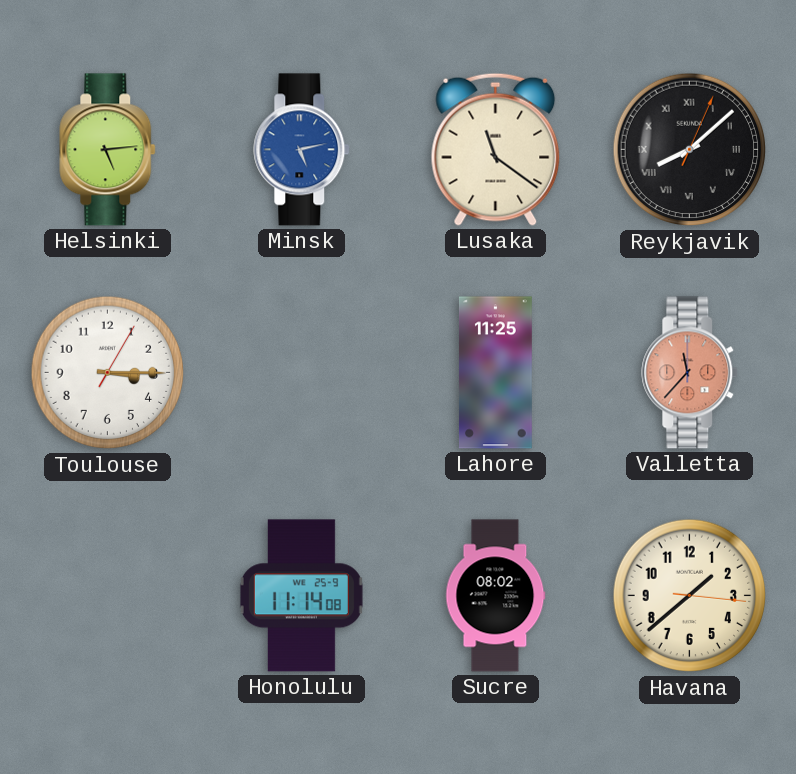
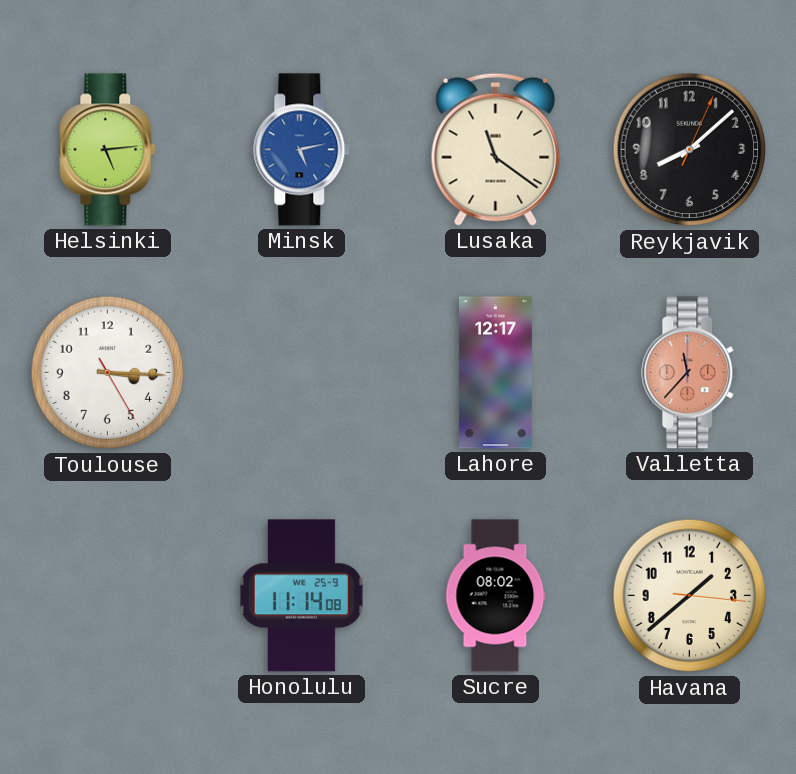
Reykjavik numerals: Roman -> Arabic (690, 150)
Toulouse: 3:15:05 -> 3:15:25 (108, 373)
Lahore: 11:25 -> 12:17 (495, 373)
